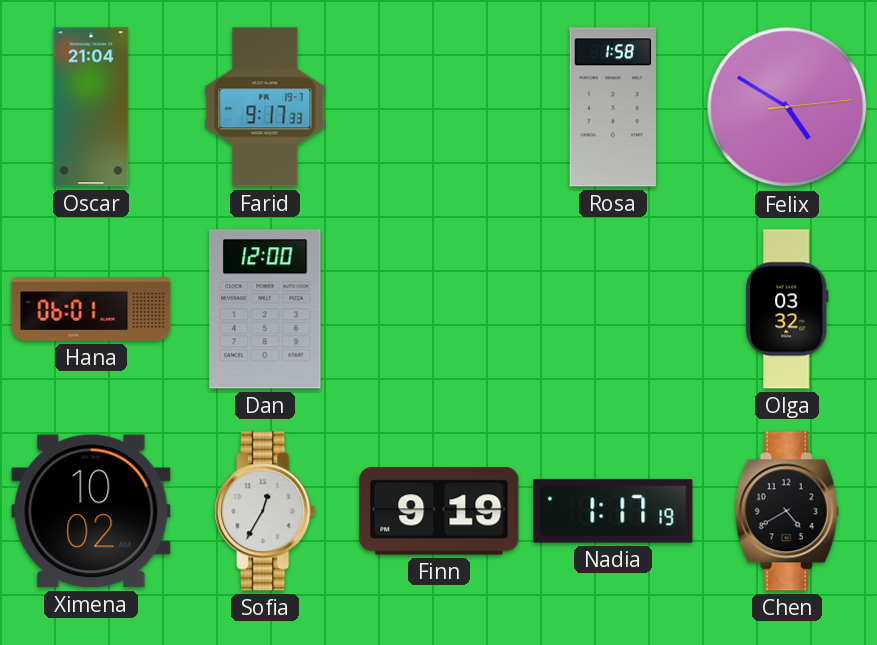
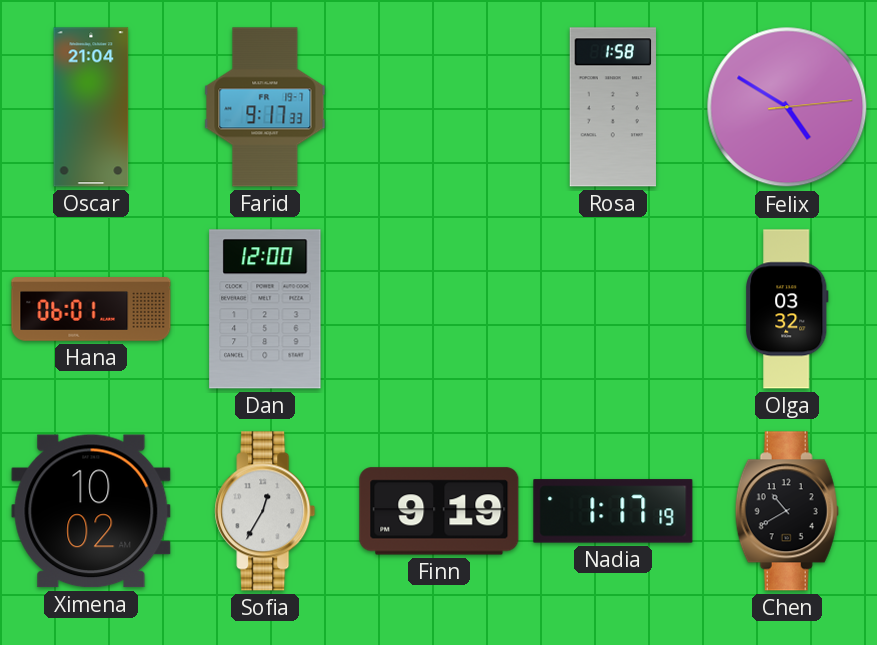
Chen: 4:40 -> 10:40 (787, 511)
